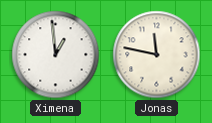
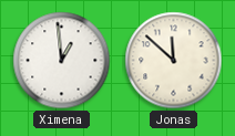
Jonas: 11:47 -> 11:52 (174, 61)
